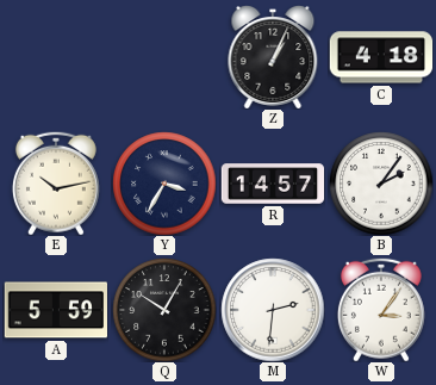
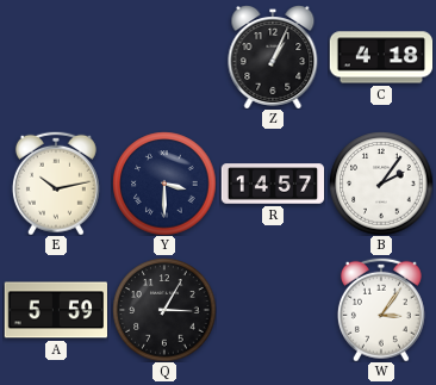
Y: 3:35 -> 3:30 (164, 184)
Q: 10:05 -> 3:05 (164, 310)
M: 2:31 -> none (273, 310)
